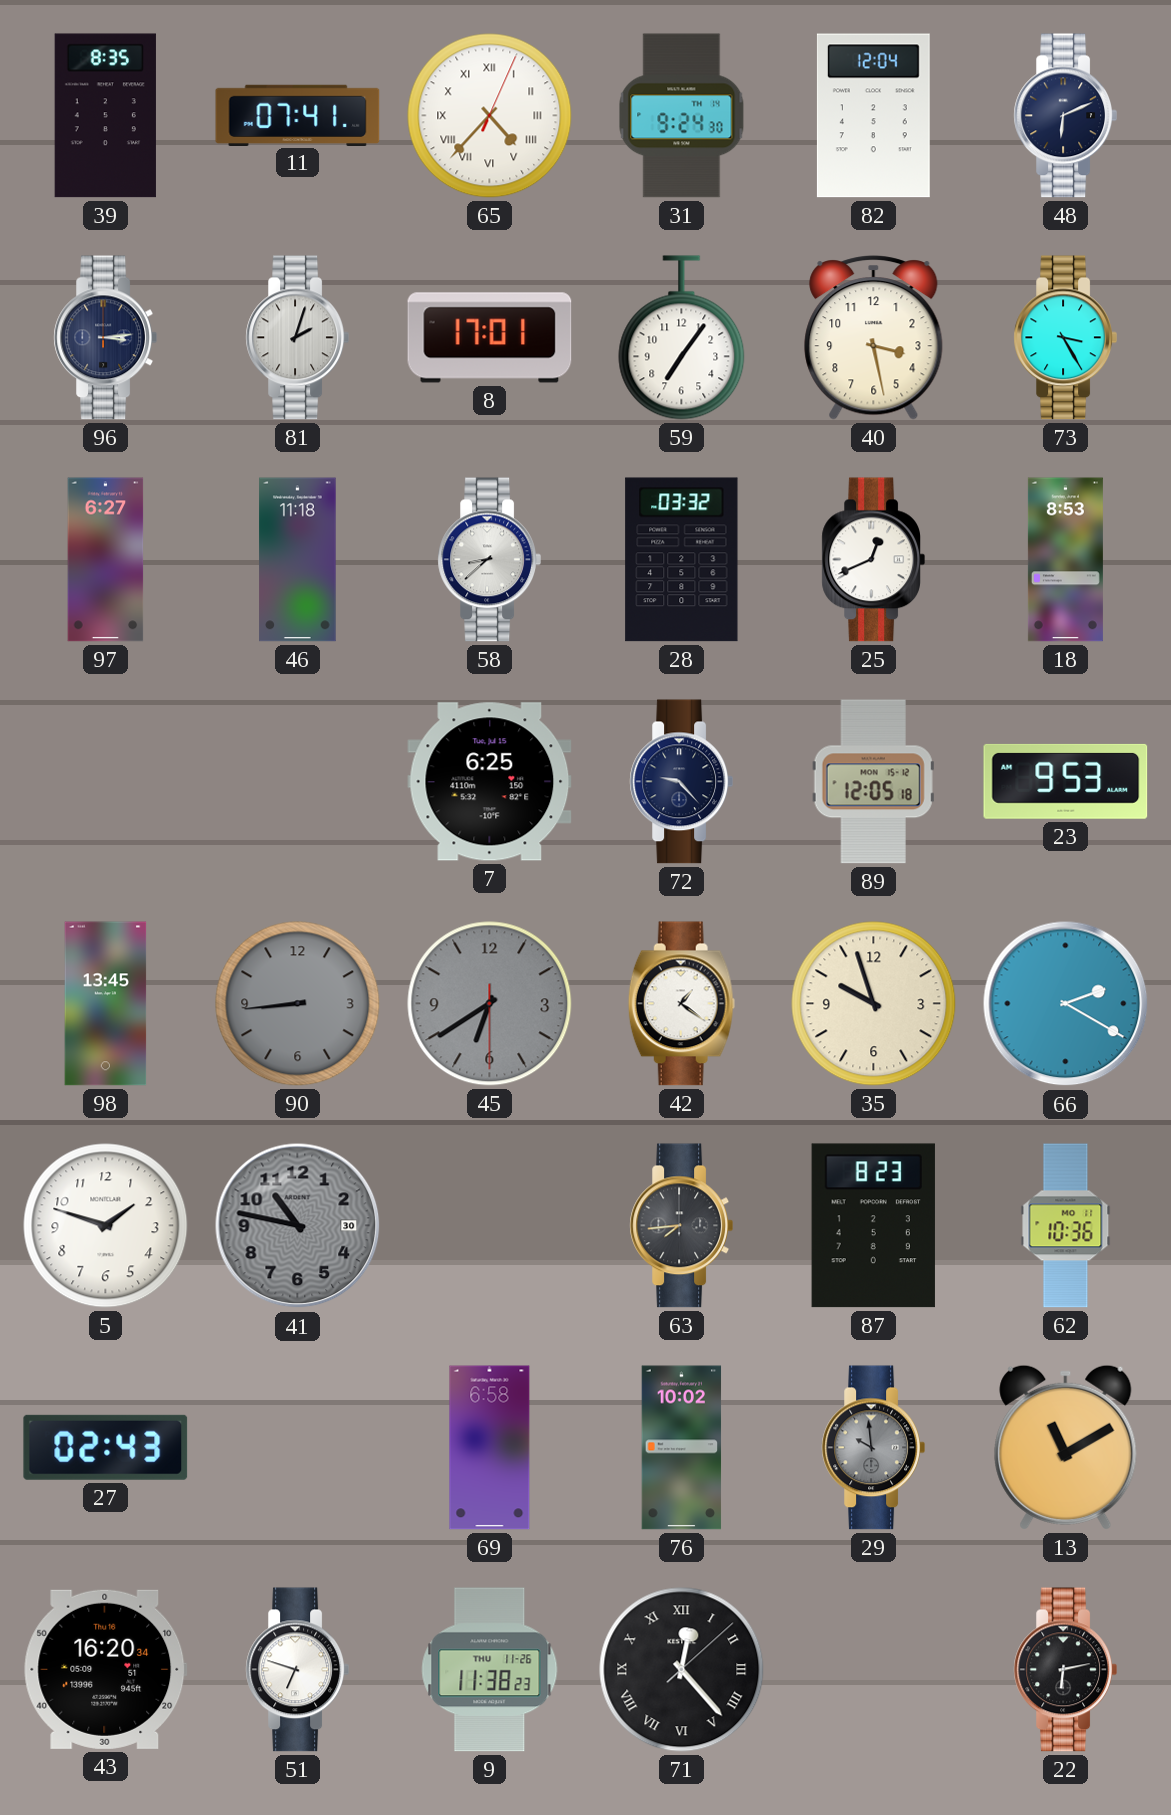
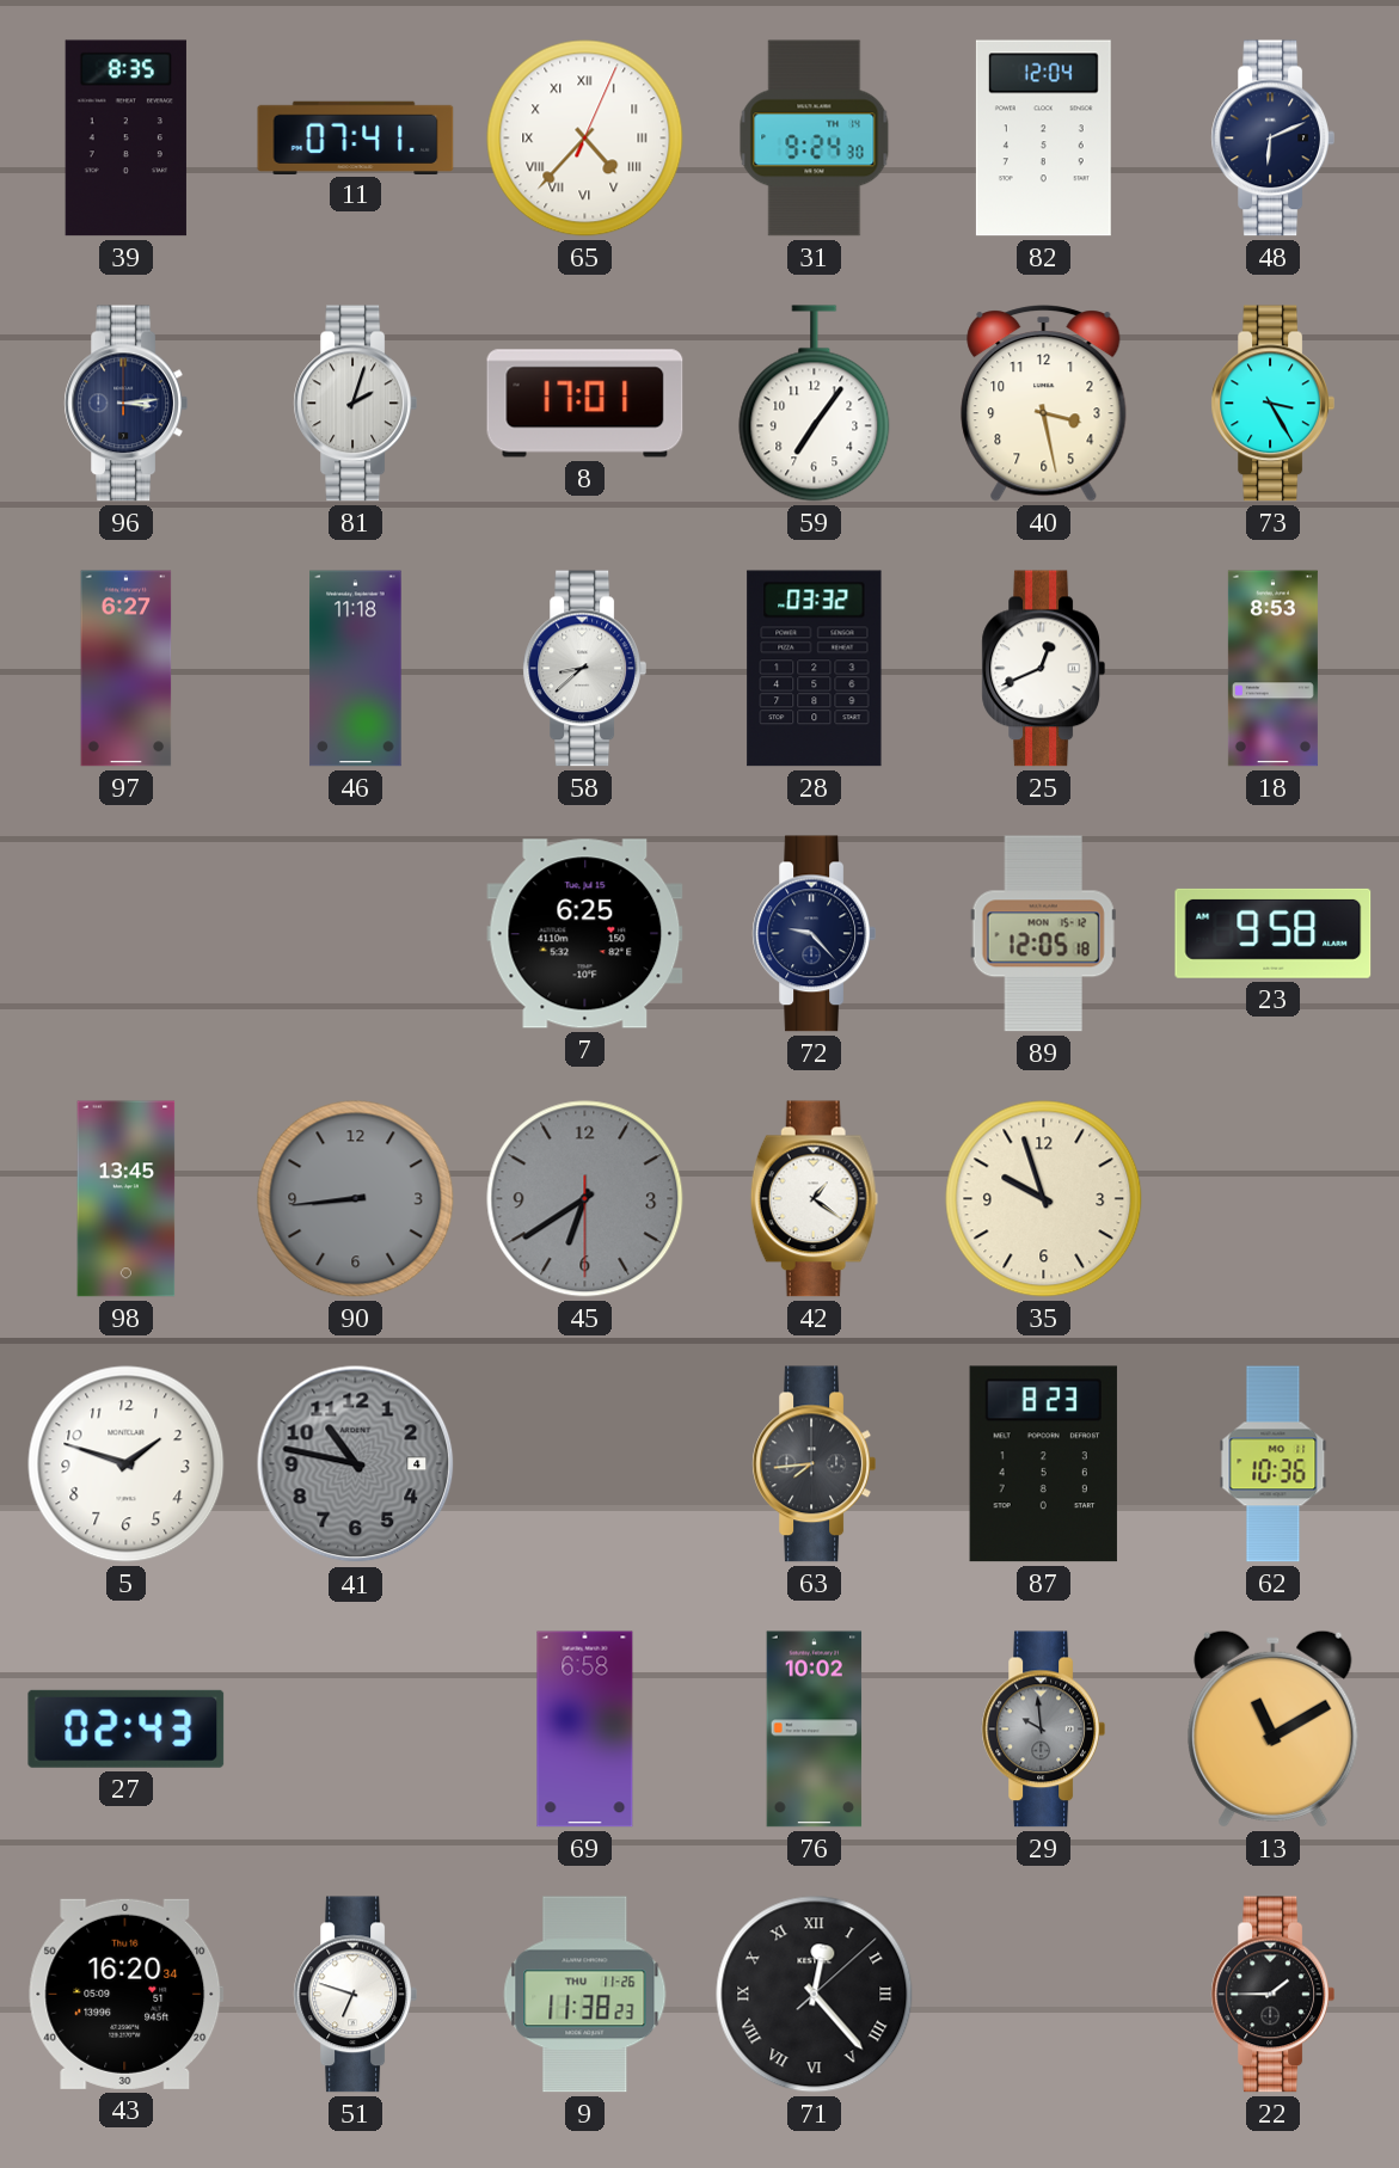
23: 9:53 -> 9:58 (1274, 933)
66: 2:20 -> none (1066, 1004)
41 date: 30 -> 4 (356, 1464)
22: 6:13 -> 1:45 (1272, 1995)
